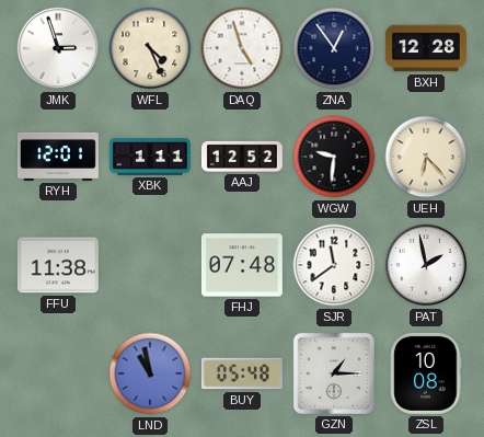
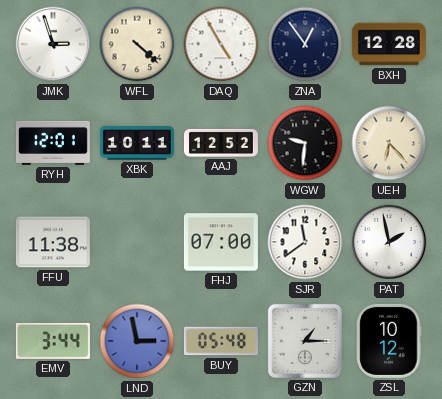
WFL: 4:26 -> 4:22 (137, 44)
DAQ: 4:57 -> 4:55 (221, 44)
XBK: 1:11 -> 10:11 (137, 143)
FHJ: 07:48 -> 07:00 (221, 242)
EMV: none -> 3:44 (53, 341)
LND: 10:58 -> 2:58 (137, 341)
ZSL: 10:08 -> 10:12 (389, 341)
